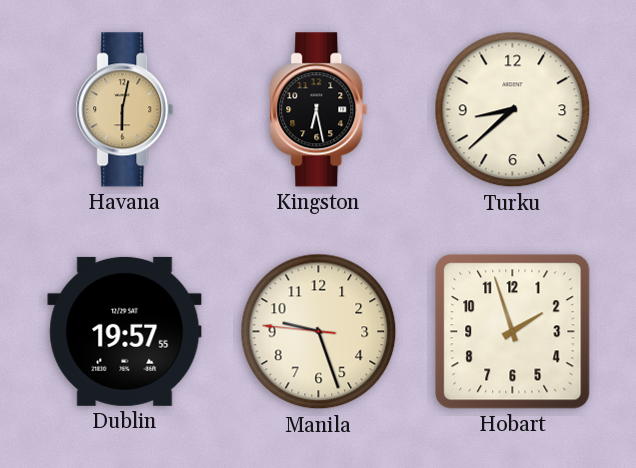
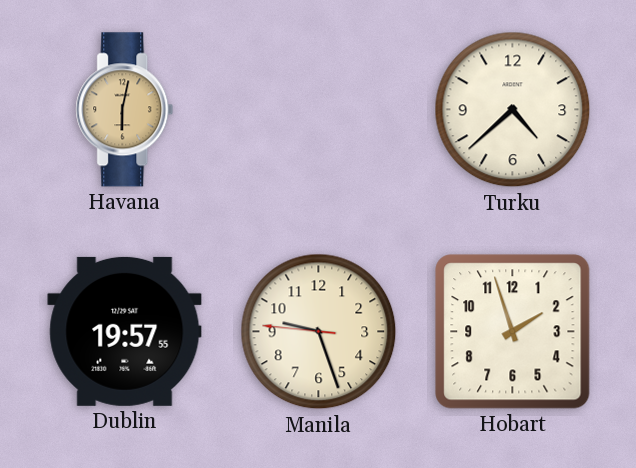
Kingston: 6:28 -> none (319, 110)
Turku: 8:38 -> 4:38 (513, 110)
